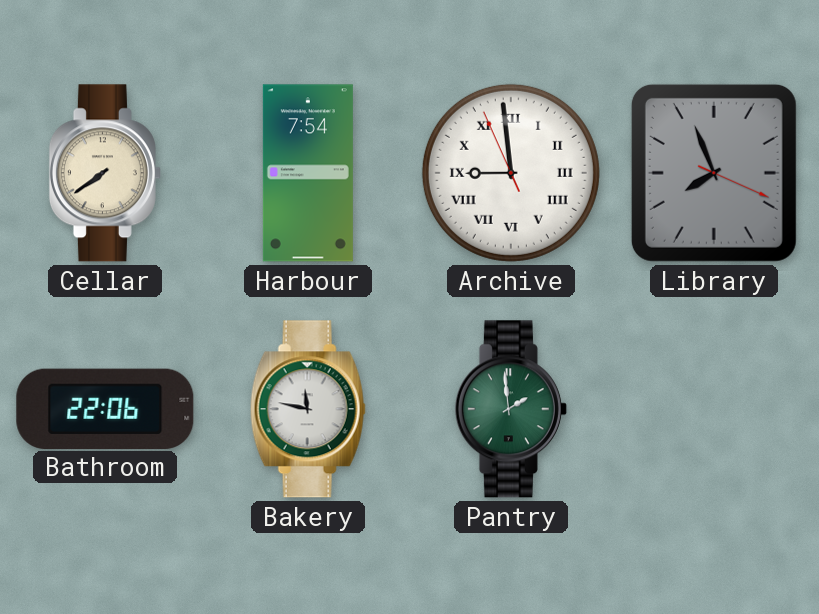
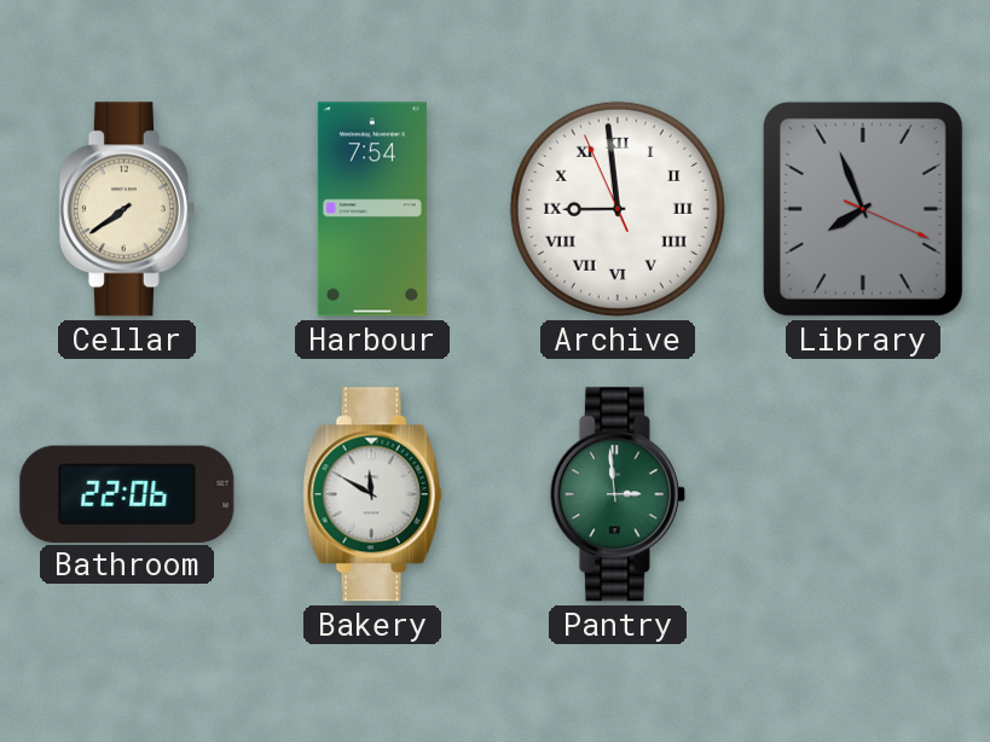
Bakery: 11:47 -> 11:50 (372, 494)
Pantry: 1:59 -> 2:59 (618, 494)
